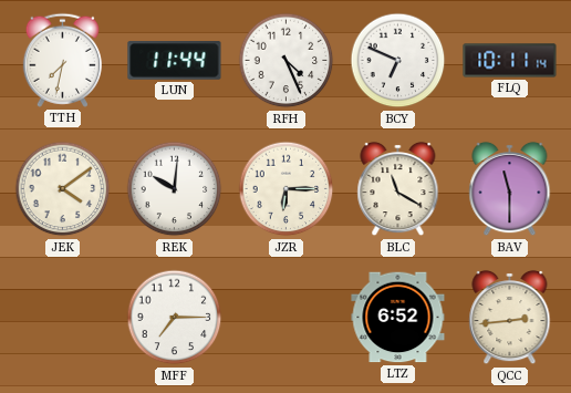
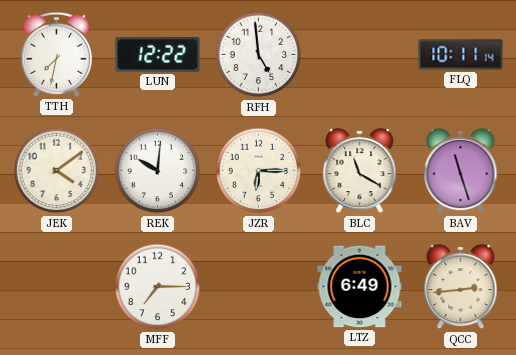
LUN: 11:44 -> 12:22 (158, 55)
RFH: 4:26 -> 4:59 (259, 55)
BCY: 6:49 -> none (398, 61)
BAV: 11:30 -> 11:27 (461, 171)
LTZ: 6:52 -> 6:49 (360, 287)
